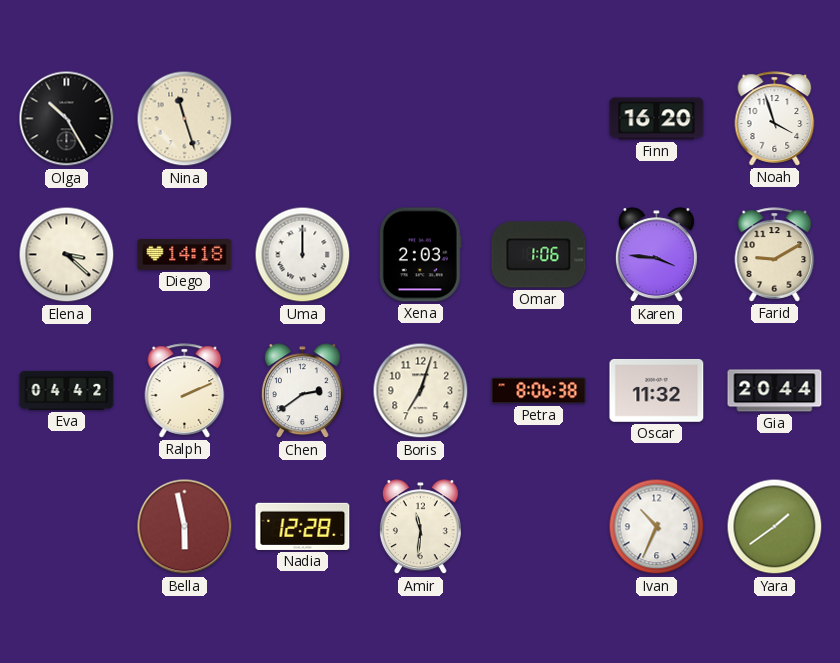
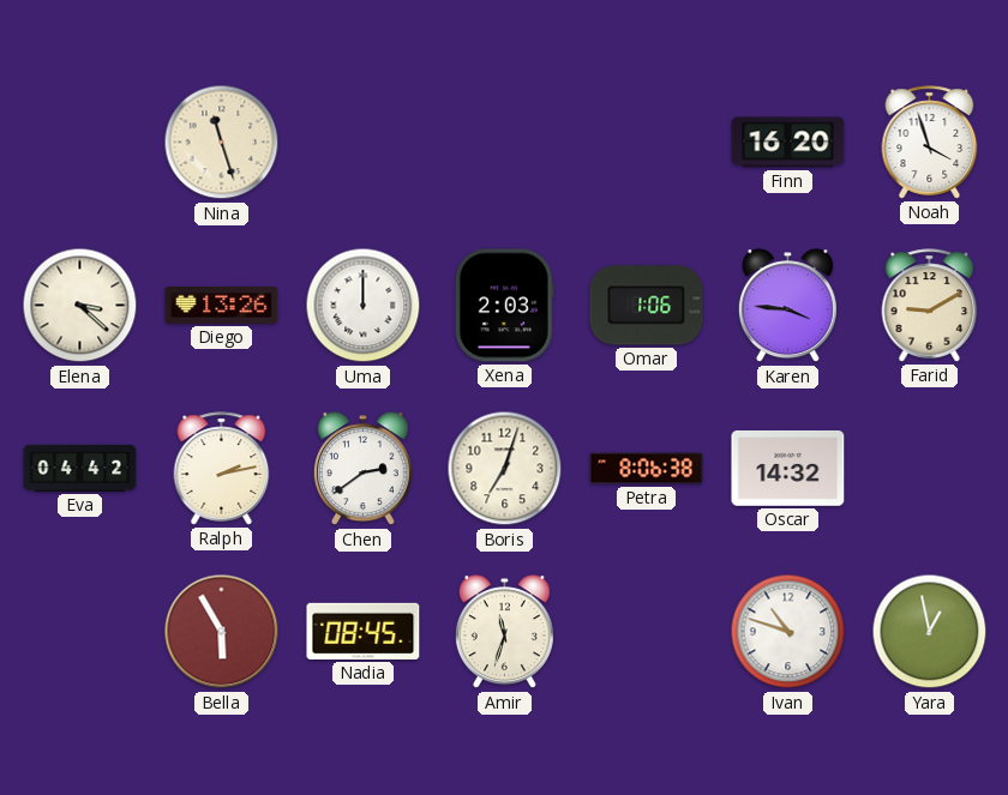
Olga: 10:25 -> none (67, 119)
Diego: 14:18 -> 13:26 (222, 306)
Ralph: 2:11 -> 2:13 (222, 469)
Oscar: 11:32 -> 14:32 (788, 469)
Gia: 20:44 -> none (775, 391)
Bella: 5:58 -> 5:55 (222, 632)
Nadia: 12:28 -> 08:45 (364, 631)
Amir: 11:31 -> 11:33 (504, 632)
Ivan: 10:34 -> 10:48 (788, 632)
Yara: 1:39 -> 12:58 (930, 632)
